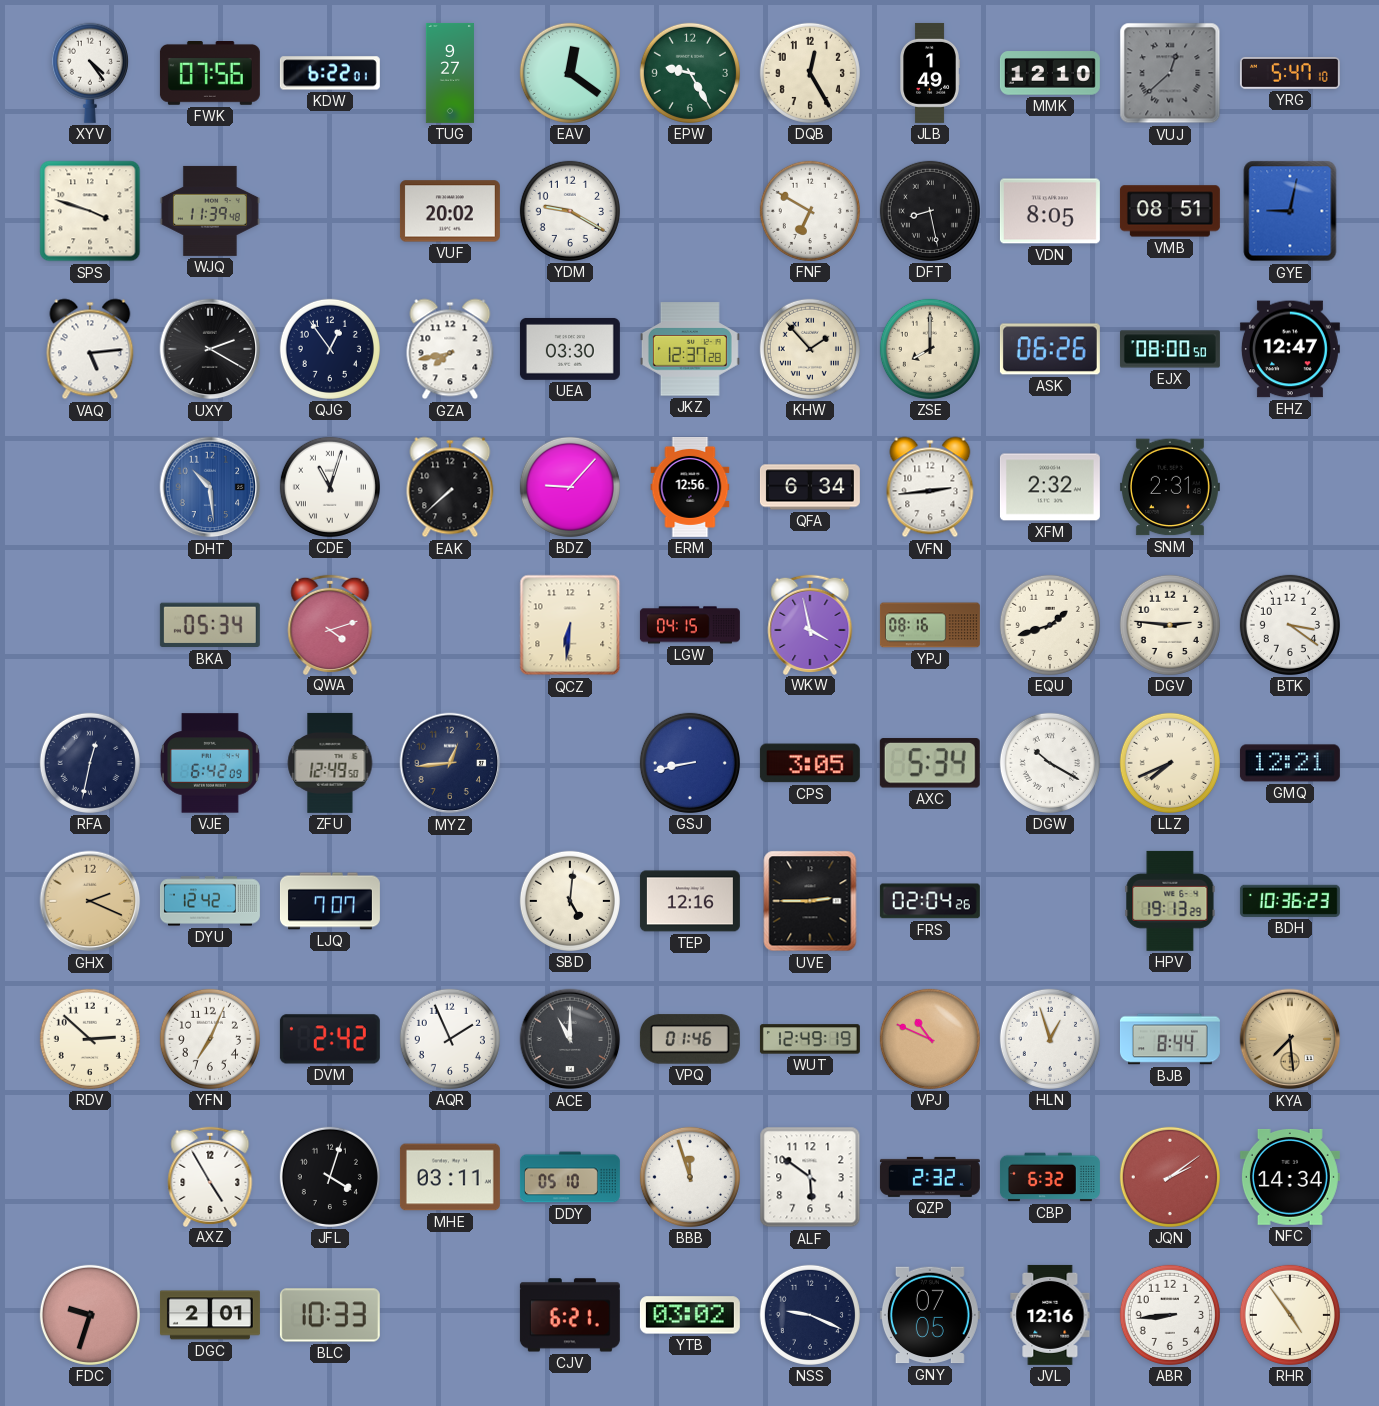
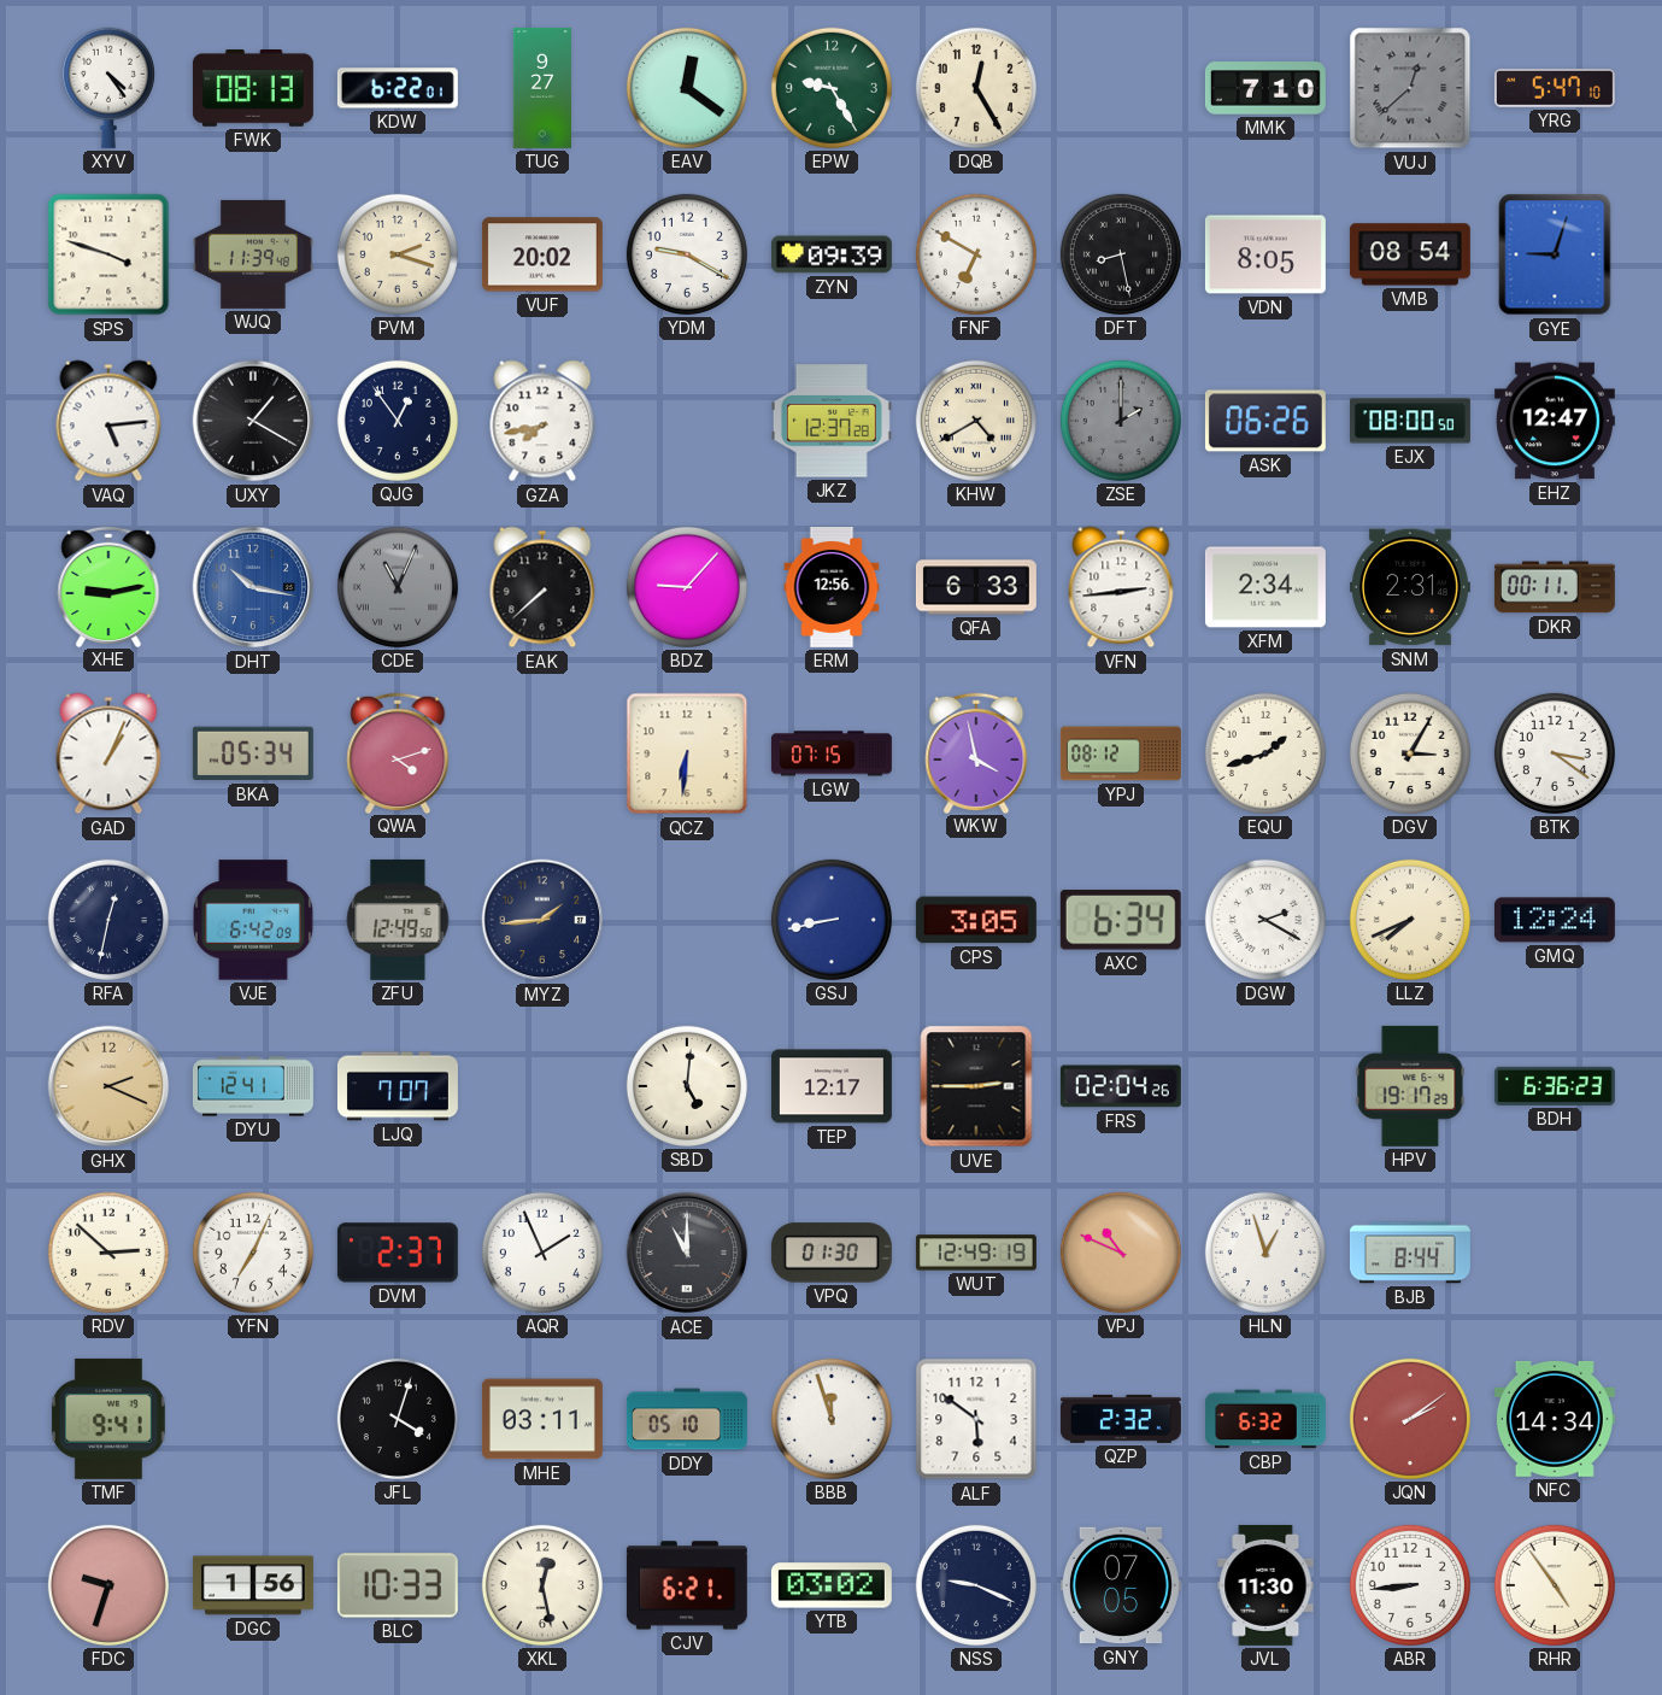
FWK: 07:56 -> 08:13 (253, 89)
JLB: 1:49 -> none (930, 73)
MMK: 12:10 -> 7:10 (1265, 88)
PVM: none -> 2:18 (398, 254)
ZYN: none -> 09:39 (832, 254)
VMB: 08:51 -> 08:54 (1410, 254)
GYE: 9:02 -> 9:03 (1555, 254)
UXY: 2:20 -> 1:20 (253, 421)
UEA: 03:30 -> none (570, 349)
KHW: 1:53 -> 4:40 (976, 421)
ZSE: 8:00 -> 2:00 (1121, 421)
ZSE dial: cream -> grey (1121, 421)
XHE: none -> 9:13 (108, 586)
DHT: 10:29 -> 10:17 (253, 587)
CDE: 11:03 -> 11:04 (398, 587)
CDE dial: white -> grey (398, 587)
QFA: 6:34 -> 6:33 (976, 587)
XFM: 2:32 -> 2:34 (1265, 587)
DKR: none -> 00:11 (1555, 587)
GAD: none -> 1:04 (108, 753)
LGW: 04:15 -> 07:15 (832, 753)
YPJ: 08:16 -> 08:12 (1121, 753)
DGV: 2:46 -> 3:05 (1410, 753)
MYZ: 12:44 -> 1:44 (542, 920)
AXC: 5:34 -> 6:34 (1121, 920)
DGW: 10:20 -> 2:20 (1265, 920)
GMQ: 12:21 -> 12:24 (1555, 920)
DYU: 12:42 -> 12:41 (253, 1086)
TEP: 12:16 -> 12:17 (832, 1086)
HPV: 19:13 -> 19:17 (1410, 1086)
BDH: 10:36 -> 6:36 (1555, 1086)
DVM: 2:42 -> 2:37 (398, 1253)
VPQ: 01:46 -> 01:30 (832, 1253)
KYA: 7:29 -> none (1290, 1039)
TMF: none -> 9:41 (108, 1419)
AXZ: 4:55 -> none (210, 1176)
DGC: 2:01 -> 1:56 (253, 1585)
XKL: none -> 12:28 (542, 1585)
JVL: 12:16 -> 11:30 (1265, 1585)
